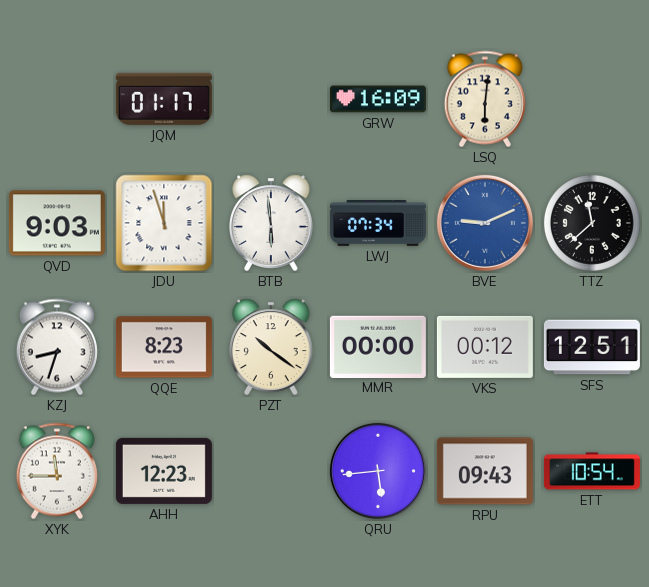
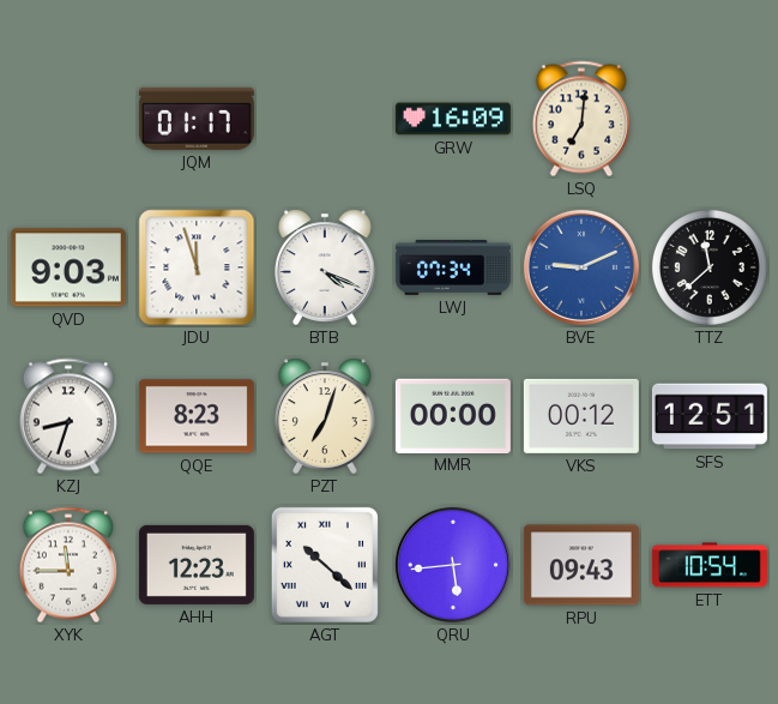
LSQ: 6:01 -> 7:01 (581, 119)
BTB: 5:59 -> 4:19 (326, 267)
PZT: 10:21 -> 7:03 (326, 416)
AGT: none -> 10:22 (325, 565)
